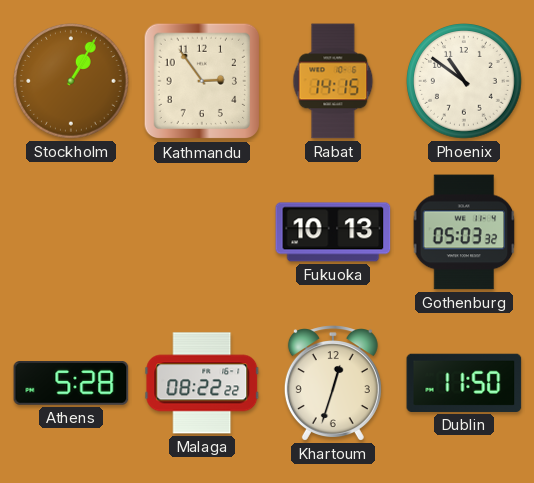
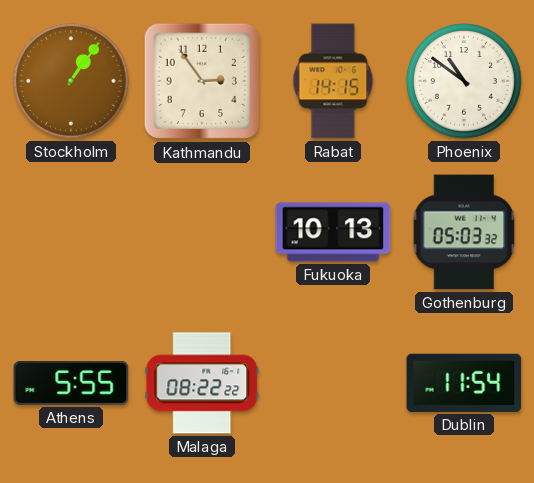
Stockholm: 1:05 -> 1:06 (71, 81)
Athens: 5:28 -> 5:55 (71, 384)
Khartoum: 12:33 -> none (333, 383)
Dublin: 11:50 -> 11:54 (464, 383)
